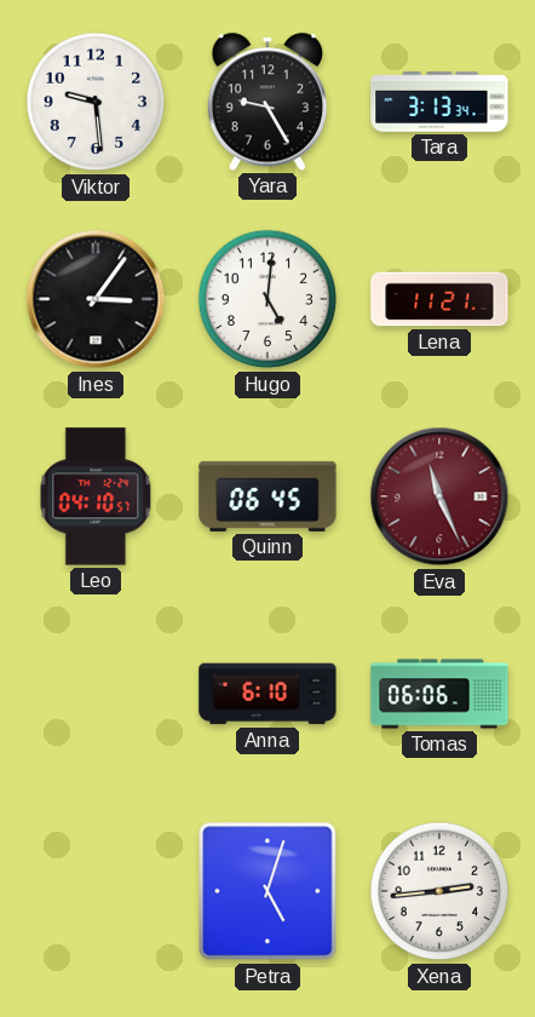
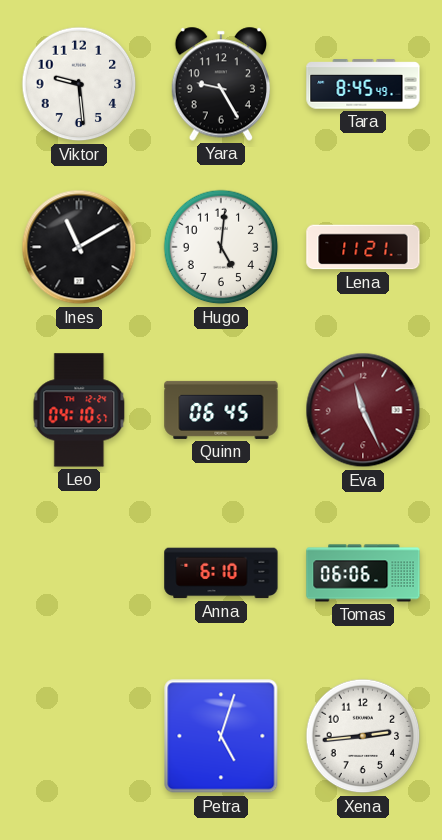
Tara: 3:13 -> 8:45 (363, 84)
Ines: 3:06 -> 11:10 (79, 247)
